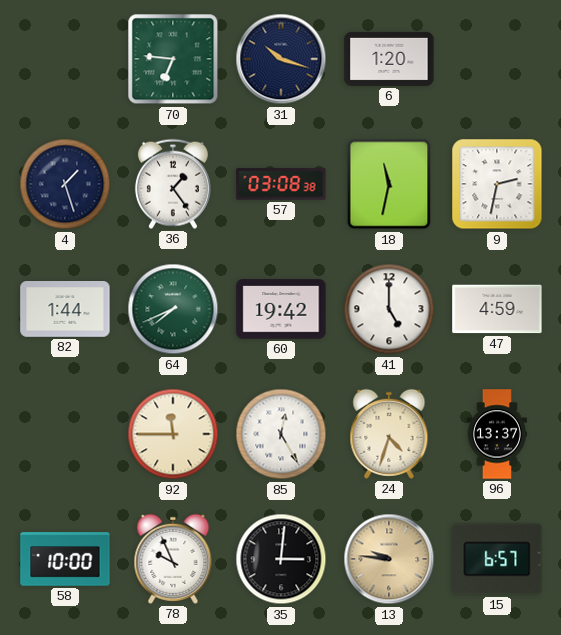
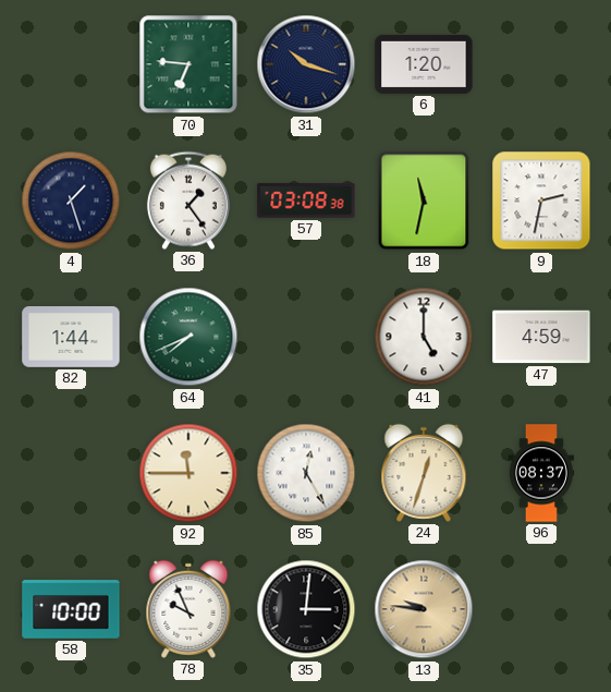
60: 19:42 -> none (281, 309)
24: 4:33 -> 12:33 (424, 473)
96: 13:37 -> 08:37 (540, 473)
15: 6:57 -> none (497, 559)
